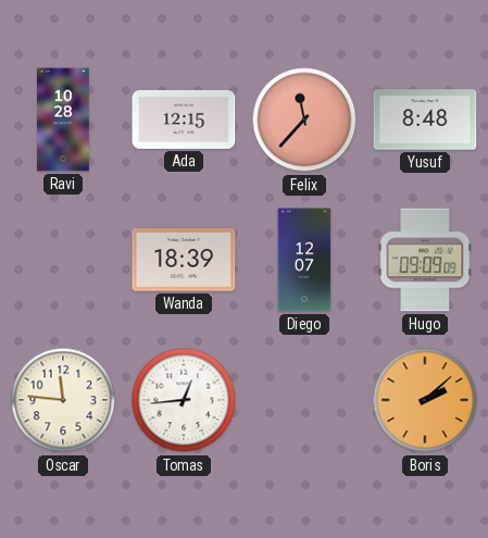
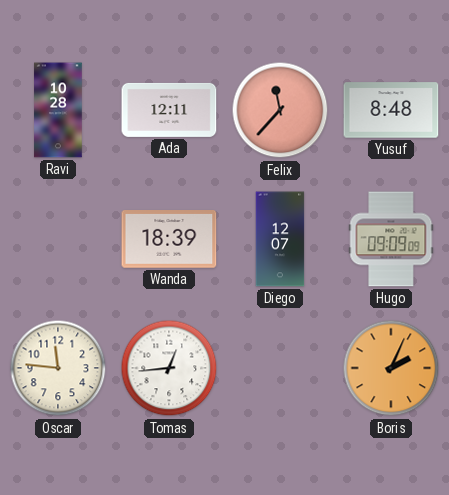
Ada: 12:15 -> 12:11 (169, 110)
Boris: 2:08 -> 2:04 (391, 368)
